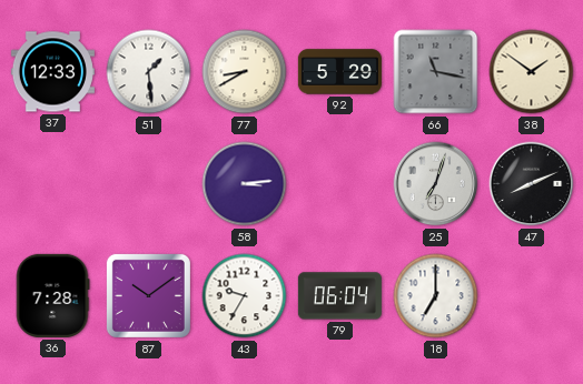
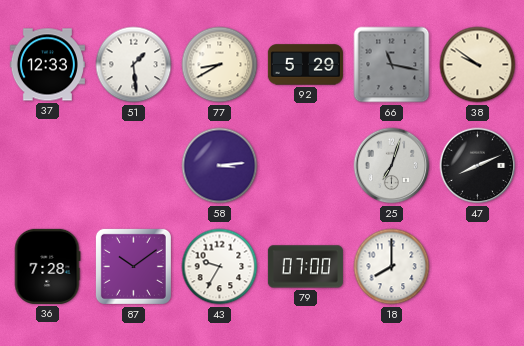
38: 1:51 -> 9:51 (478, 65)
79: 06:04 -> 07:00 (305, 267)
18: 7:00 -> 8:00 (392, 267)
